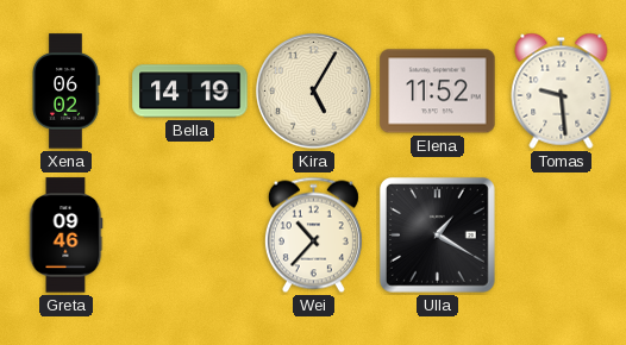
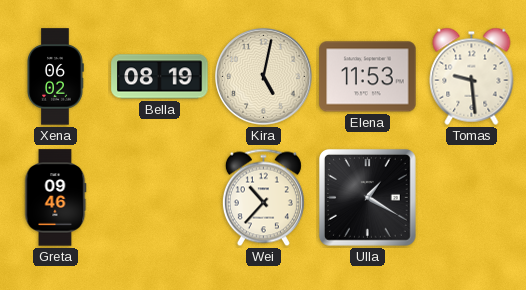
Bella: 14:19 -> 08:19 (160, 77)
Kira: 5:05 -> 5:02 (264, 77)
Elena: 11:52 -> 11:53 (368, 77)
